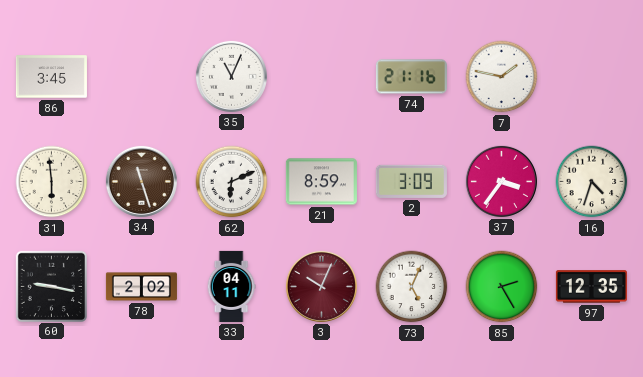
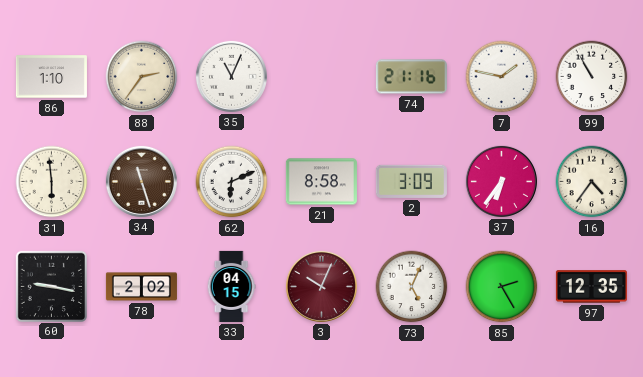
86: 3:45 -> 1:10 (51, 77)
88: none -> 2:36 (142, 77)
99: none -> 10:55 (592, 77)
21: 8:59 -> 8:58 (321, 182)
37: 3:36 -> 6:36 (501, 181)
16: 4:33 -> 4:36 (592, 182)
33: 04:11 -> 04:15 (231, 286)
